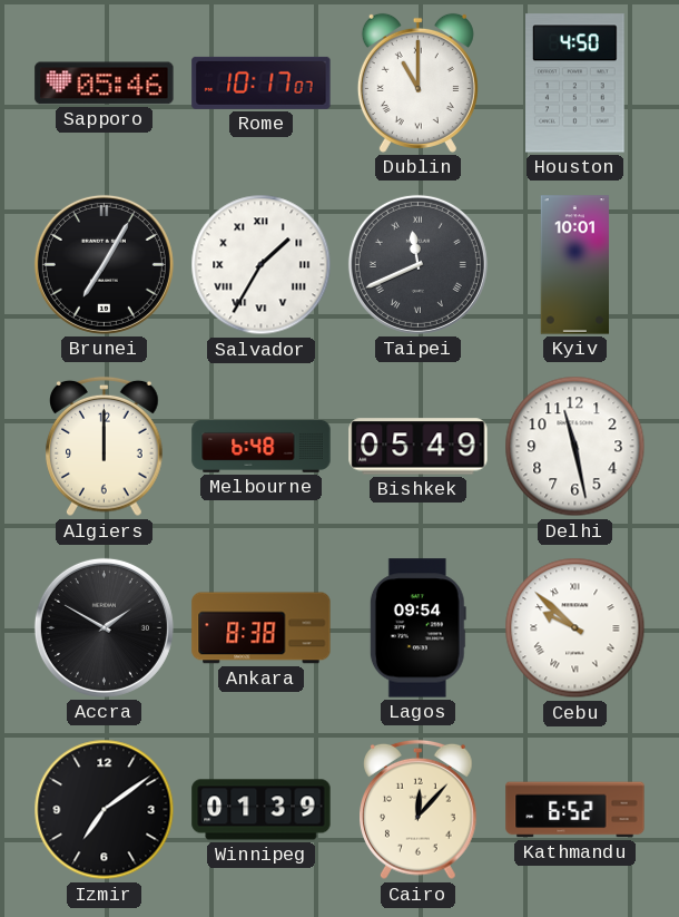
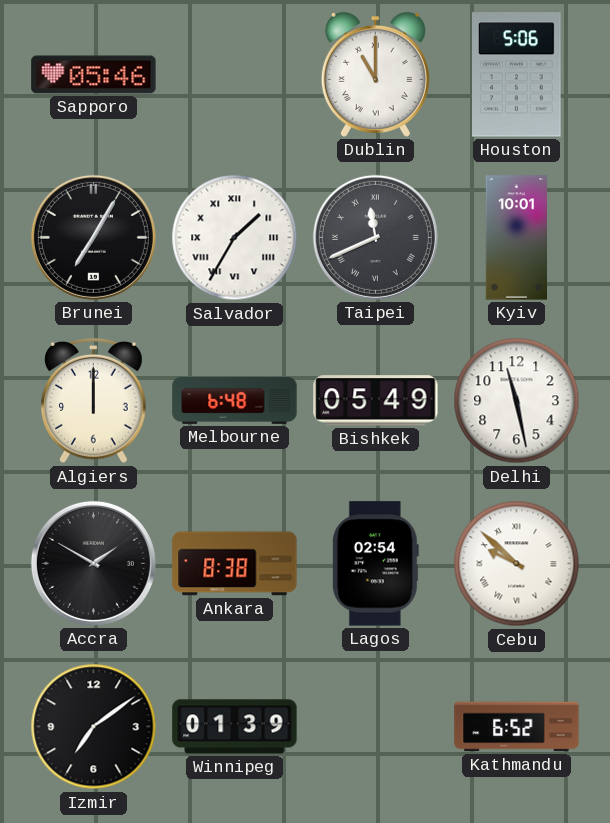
Rome: 10:17 -> none (262, 82)
Houston: 4:50 -> 5:06 (517, 75)
Lagos: 09:54 -> 02:54 (375, 564)
Cairo: 12:07 -> none (419, 810)
